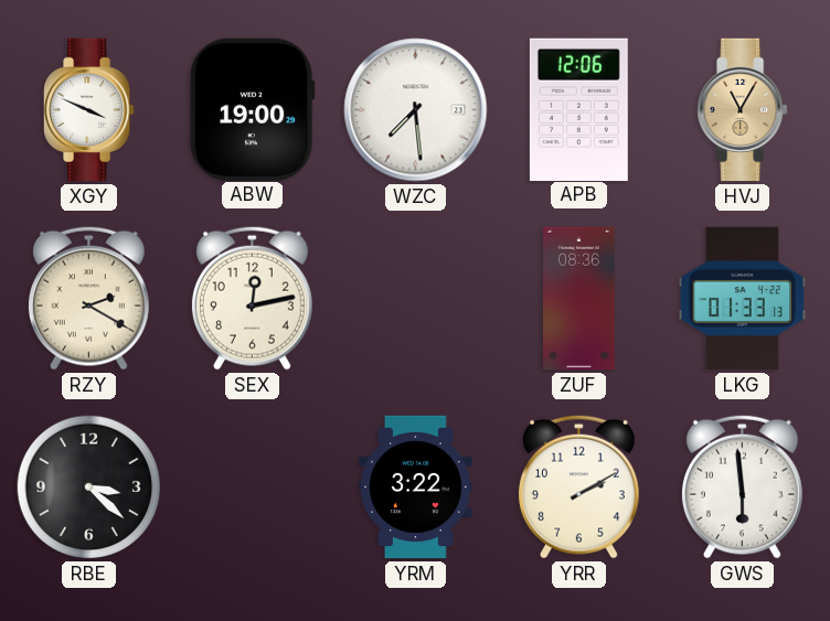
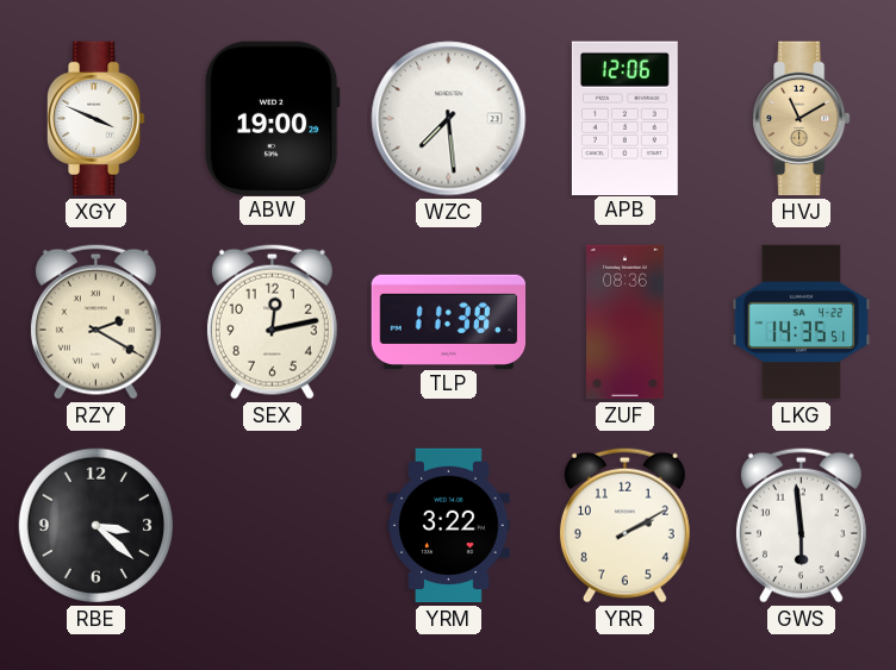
HVJ: 11:05 -> 11:10 (802, 119)
TLP: none -> 11:38 (449, 321)
LKG: 01:33 -> 14:35 (802, 323)
